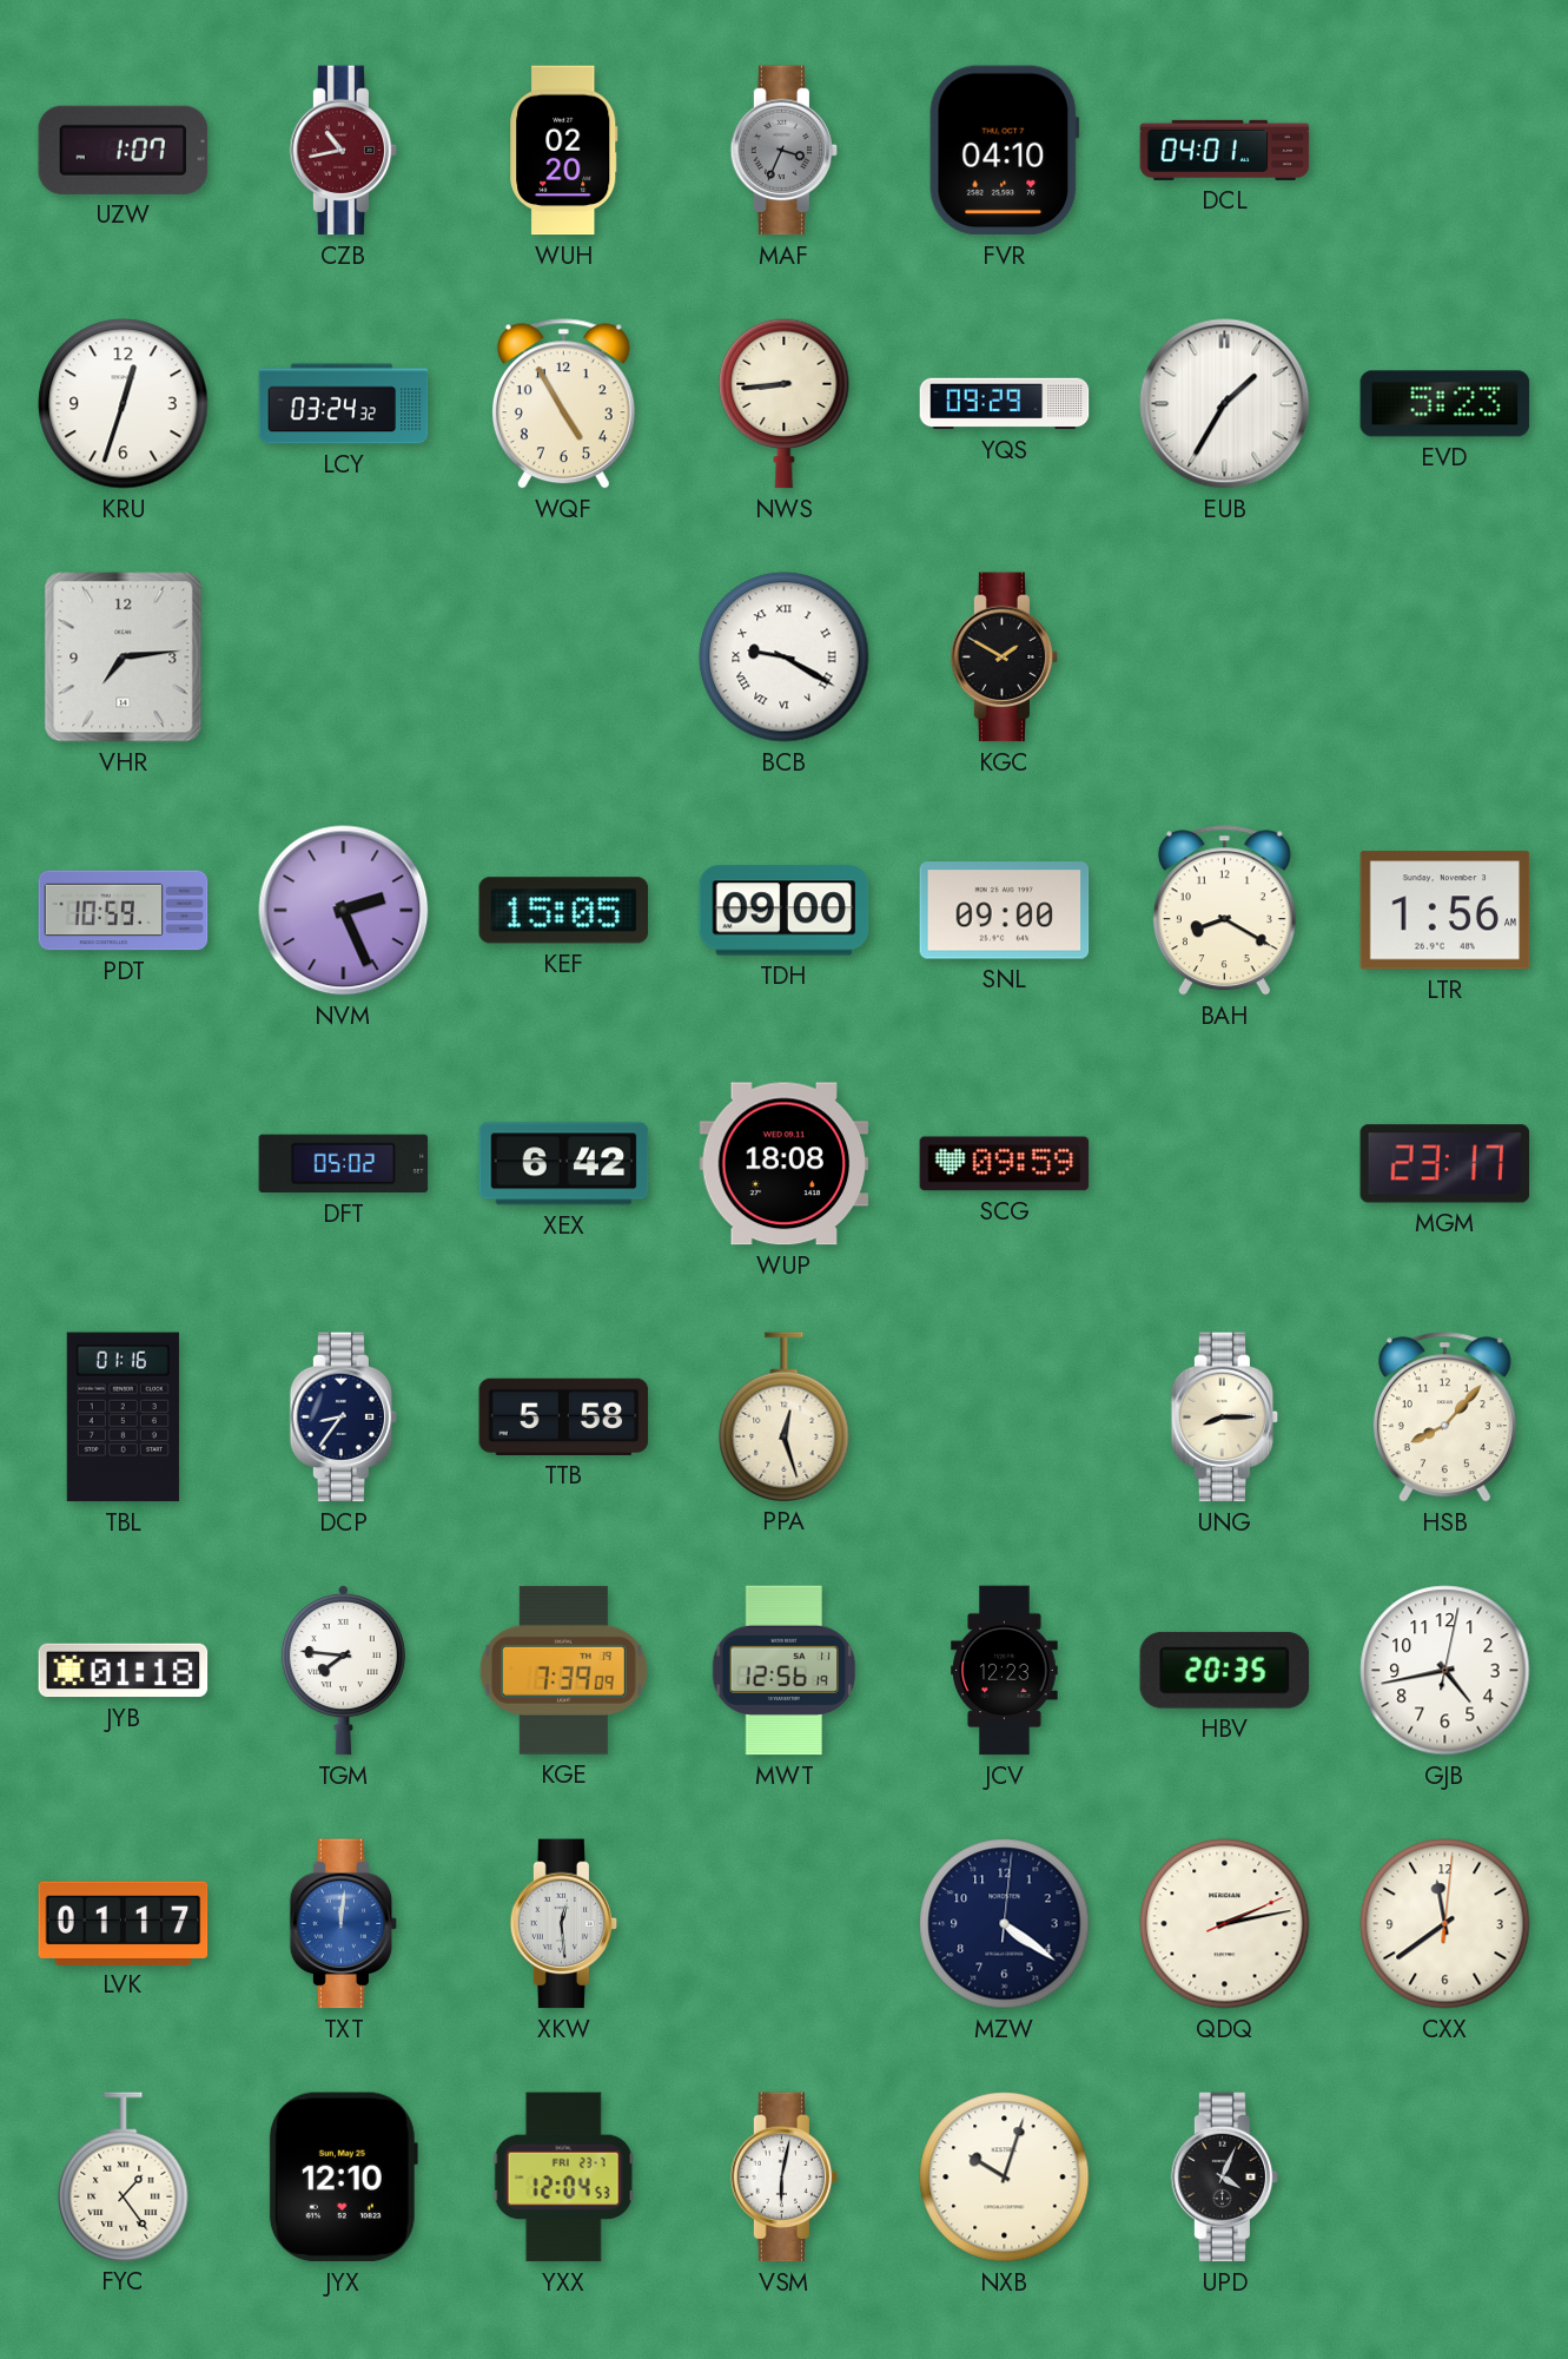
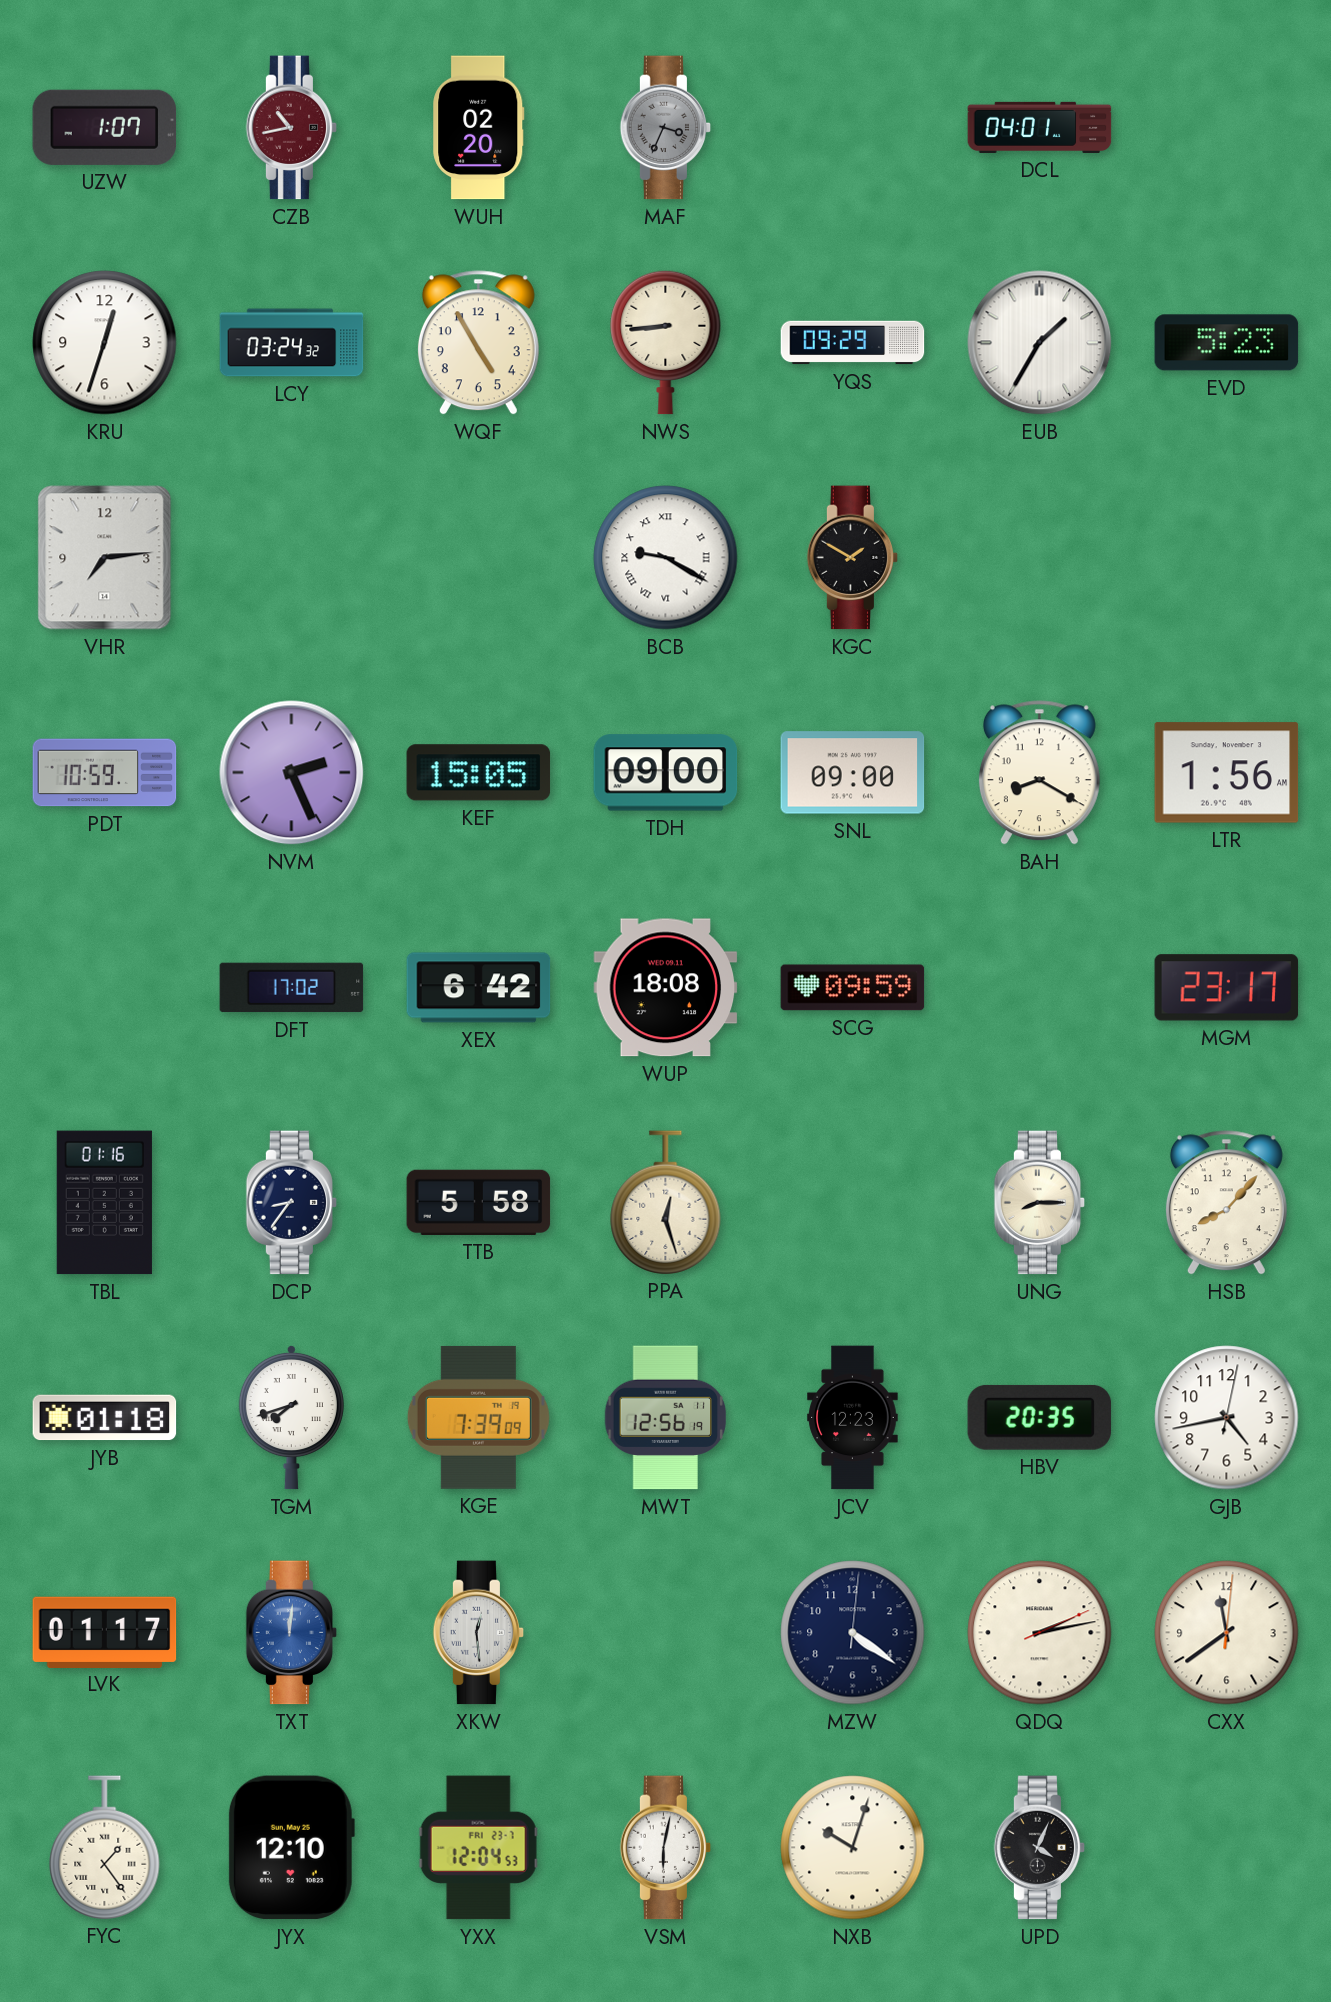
FVR: 04:10 -> none (1005, 151)
DFT: 05:02 -> 17:02 (292, 988)
TGM: 7:46 -> 7:42 (291, 1417)
